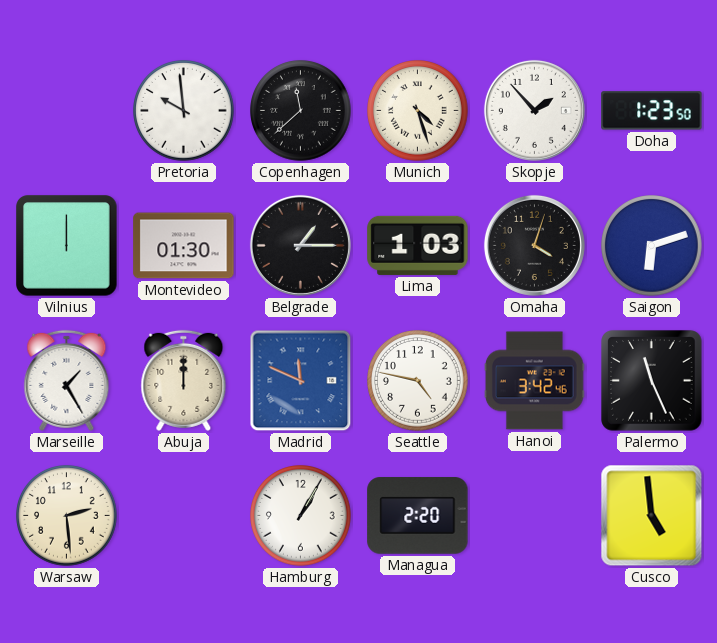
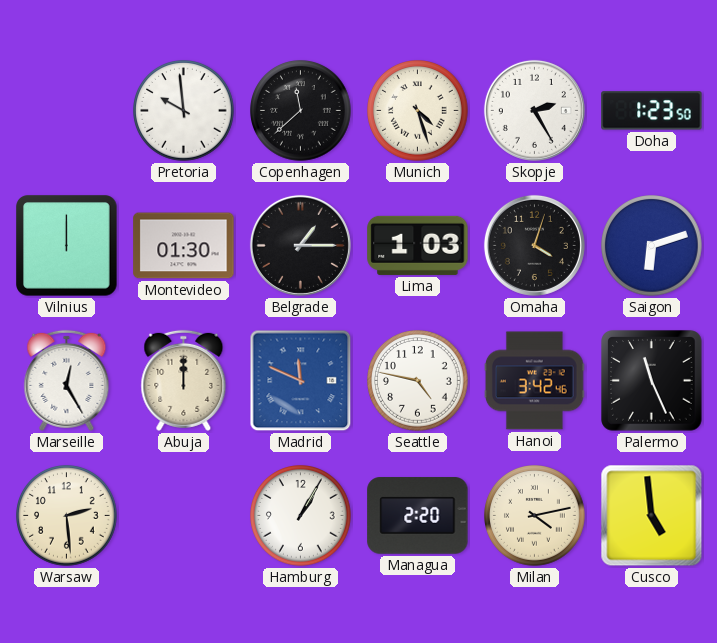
Skopje: 1:53 -> 2:25 (534, 110)
Marseille: 1:25 -> 12:25 (67, 380)
Milan: none -> 4:13 (535, 516)
